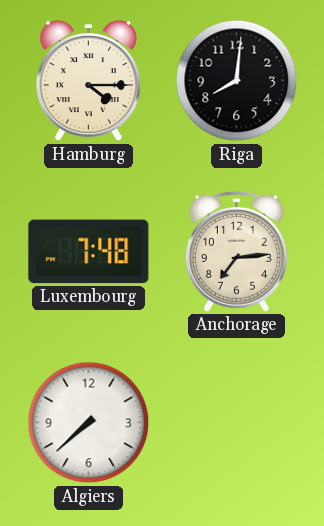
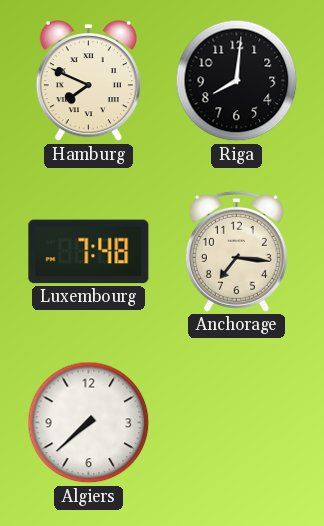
Hamburg: 4:15 -> 7:49 (88, 81)
Anchorage: 7:14 -> 7:16 (236, 251)
